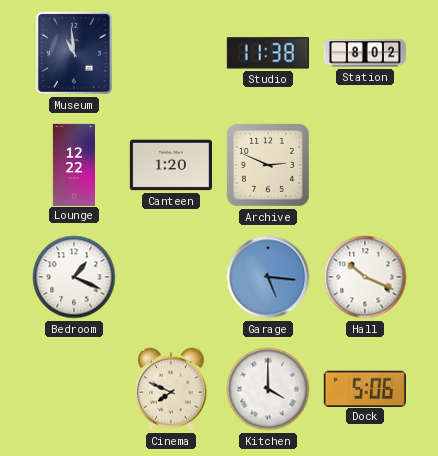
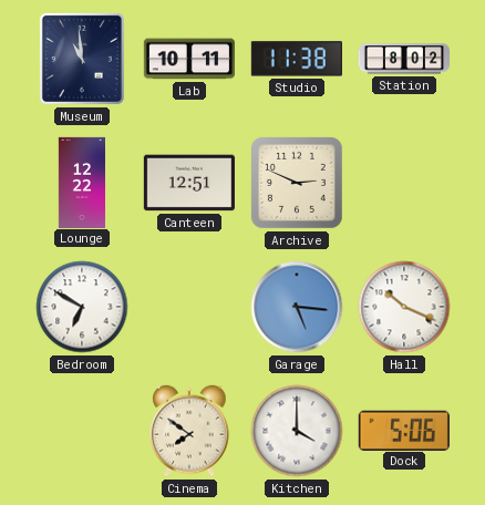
Lab: none -> 10:11 (189, 59)
Canteen: 1:20 -> 12:51 (189, 183)
Bedroom: 1:19 -> 6:50 (82, 307)
Cinema: 7:49 -> 7:51 (189, 431)
